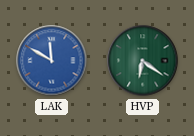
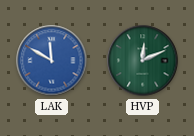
HVP: 6:21 -> 12:11 (143, 61)
